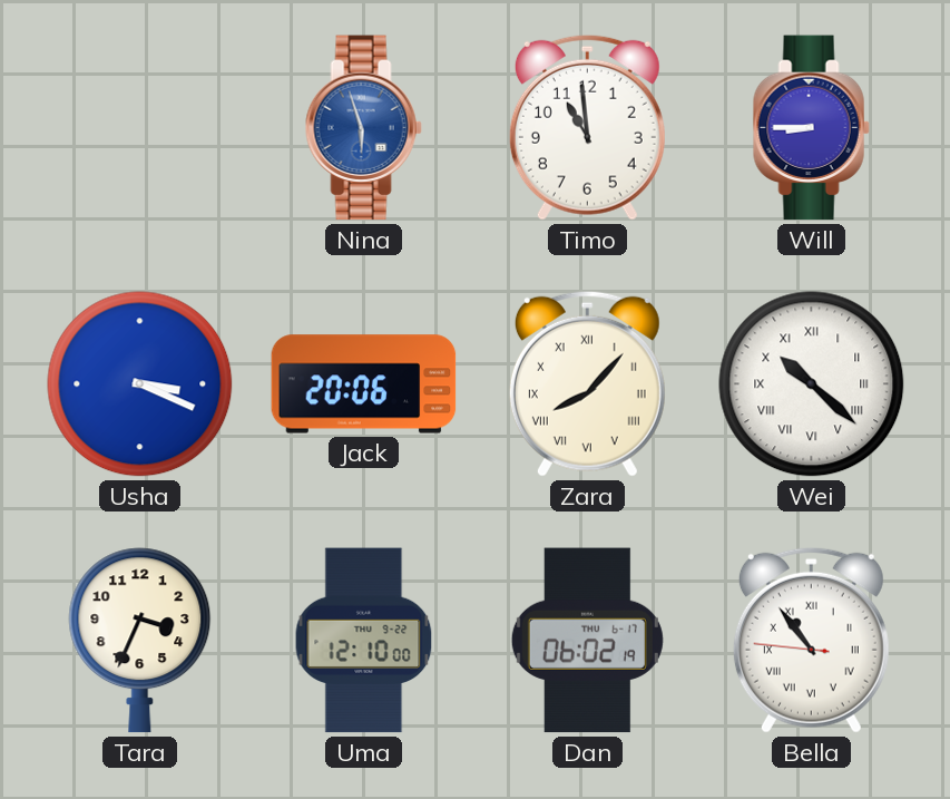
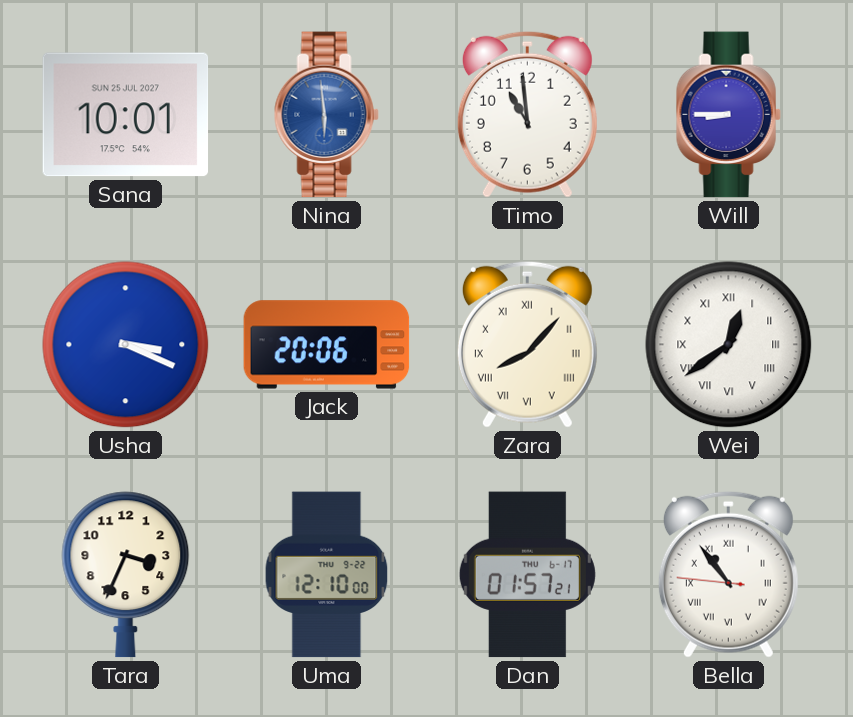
Sana: none -> 10:01 (126, 115)
Nina: 5:57 -> 5:59 (326, 115)
Wei: 10:22 -> 12:39 (729, 345)
Dan: 06:02 -> 01:57 (527, 575)
